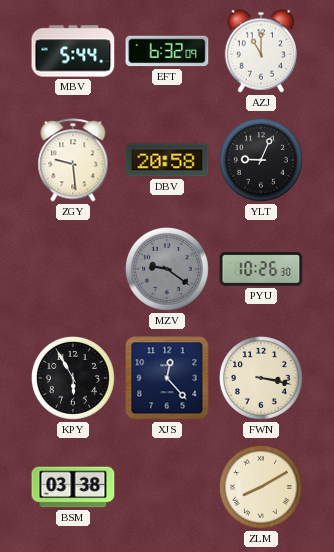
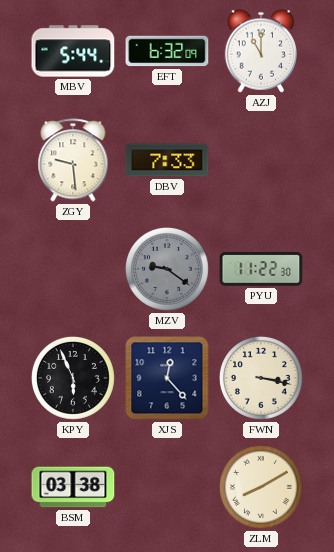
DBV: 20:58 -> 7:33 (167, 160)
YLT: 9:04 -> none (261, 160)
PYU: 10:26 -> 11:22 (261, 270)
KPY: 5:55 -> 5:56 (73, 378)
